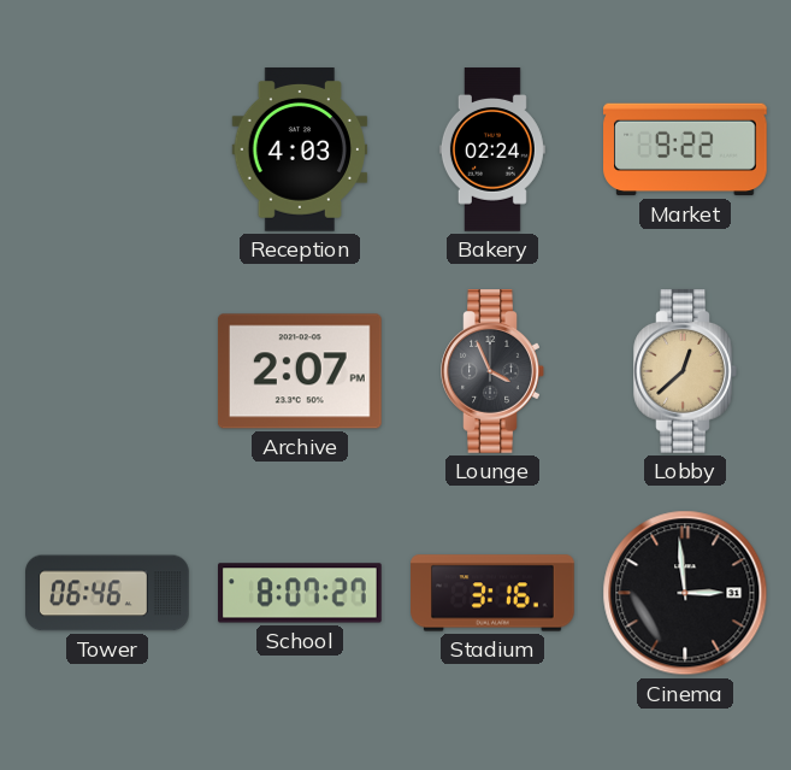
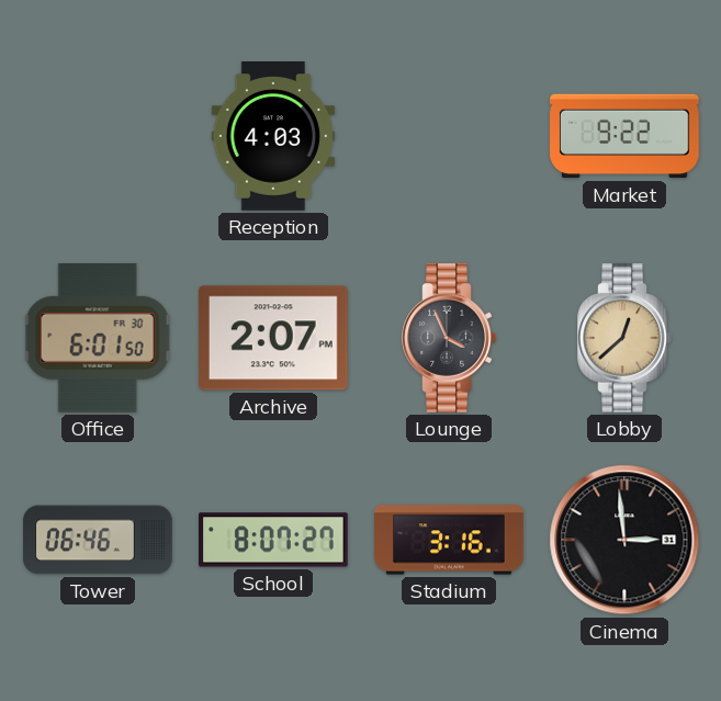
Bakery: 02:24 -> none (492, 149)
Office: none -> 6:01 (98, 338)
